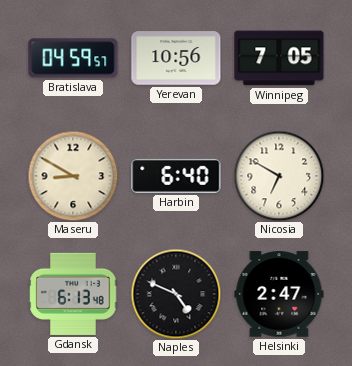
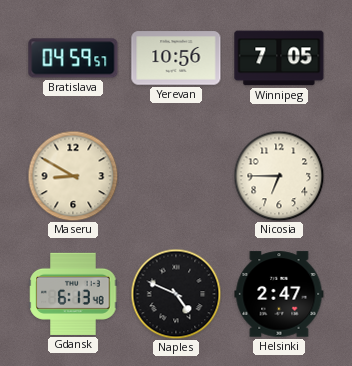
Harbin: 6:40 -> none (176, 176)
Nicosia: 6:50 -> 6:45 (279, 176)
